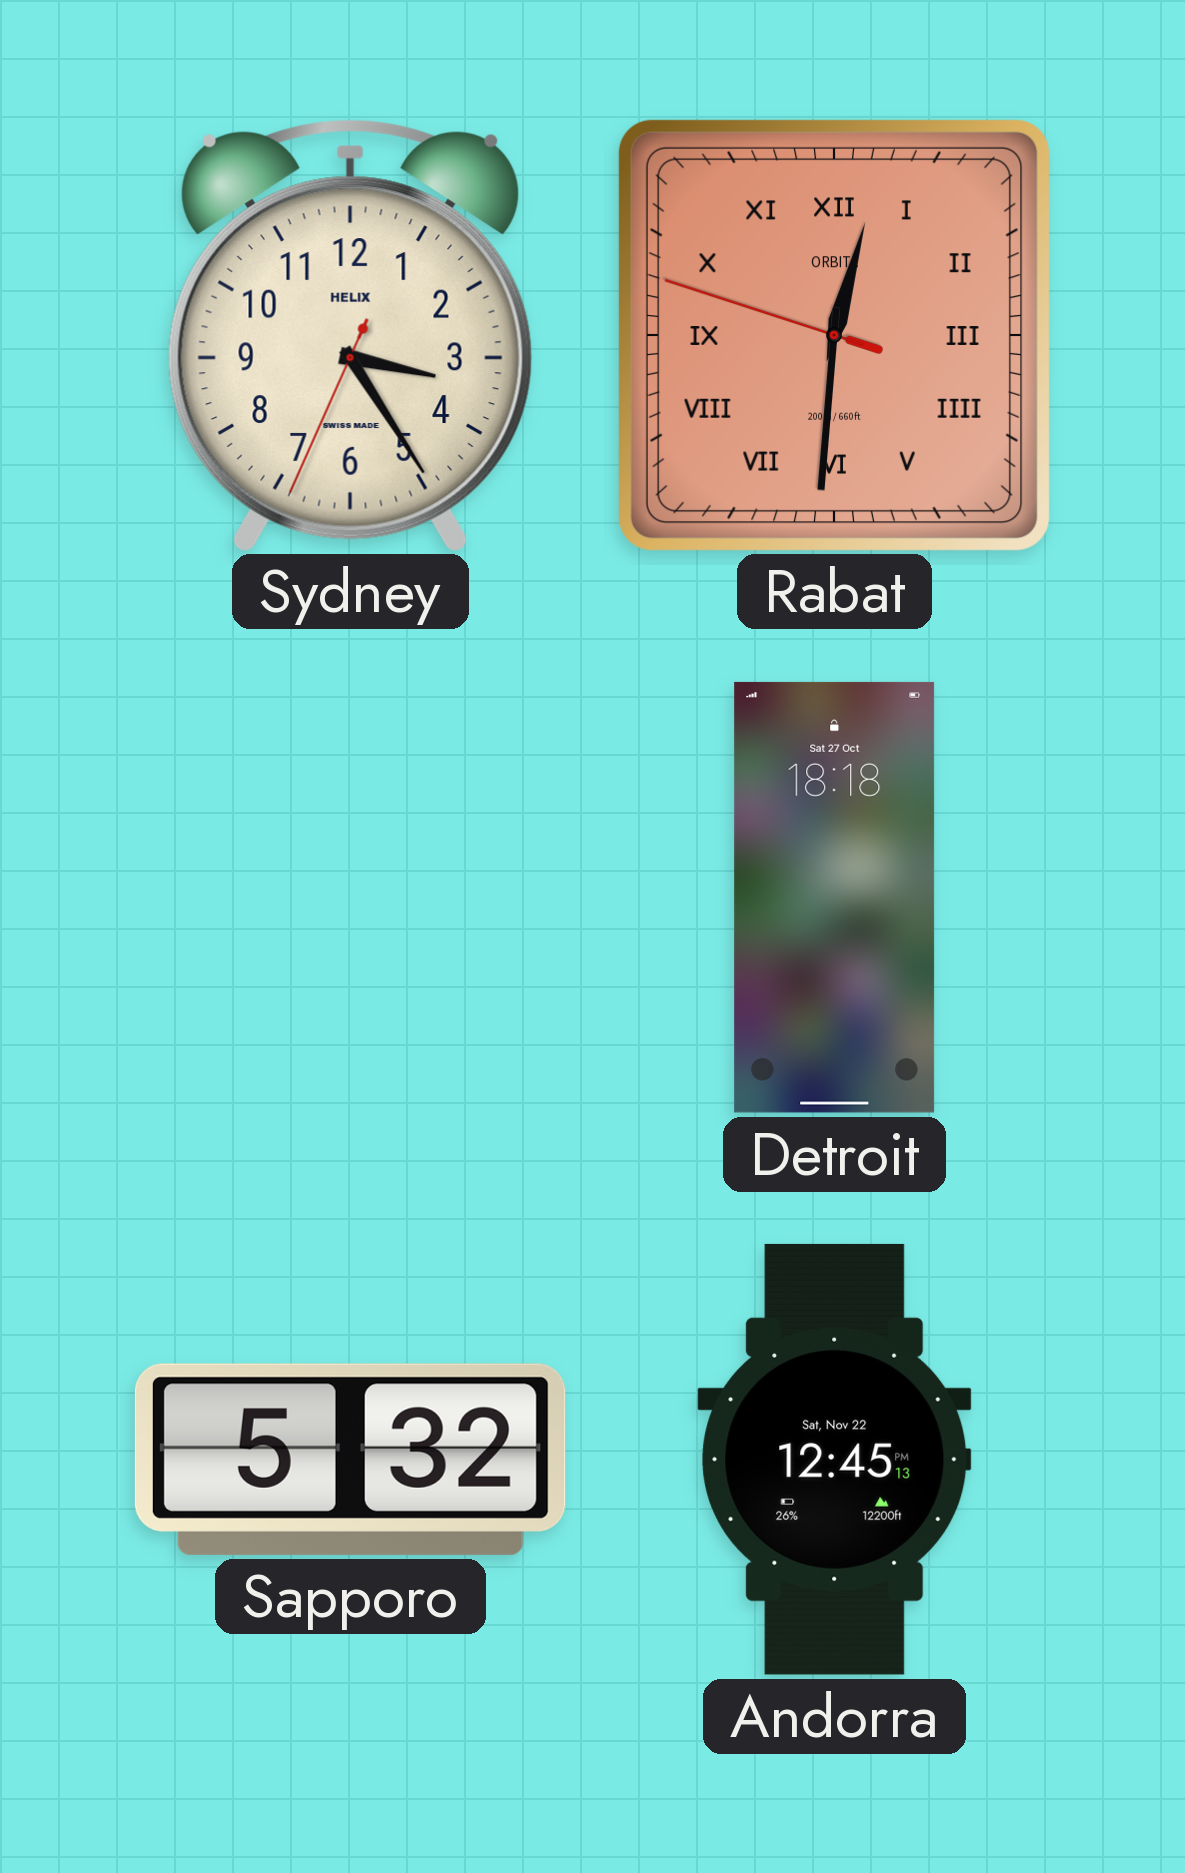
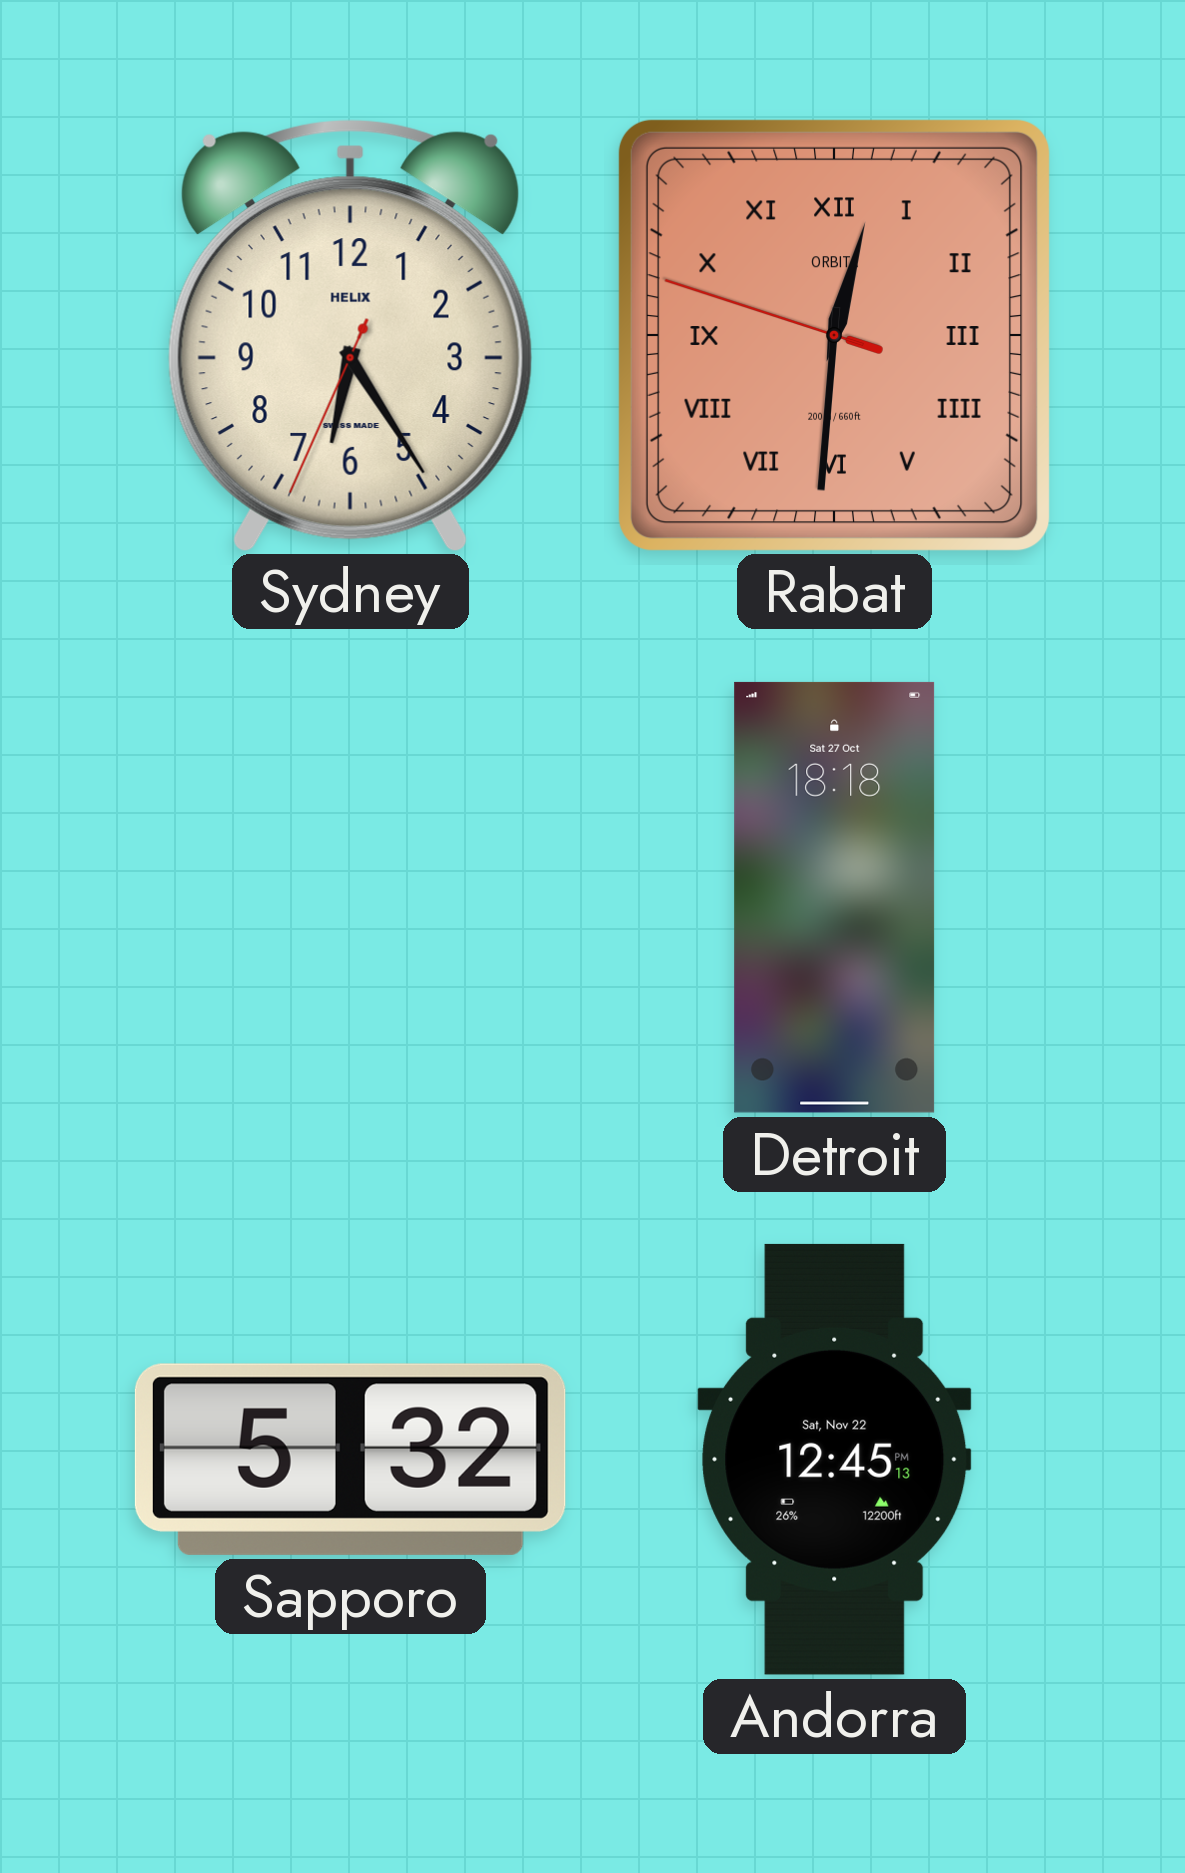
Sydney: 3:24 -> 6:24 (350, 335)
